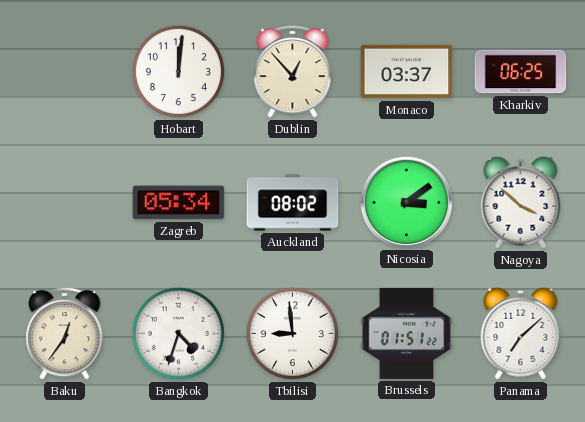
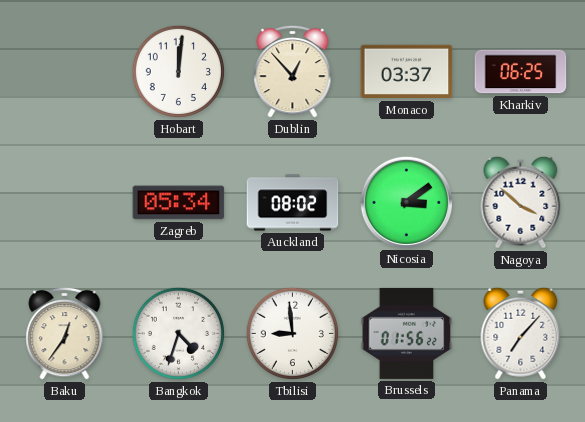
Brussels: 01:51 -> 01:56 (407, 333)
Panama: 7:08 -> 7:07 (521, 333)
